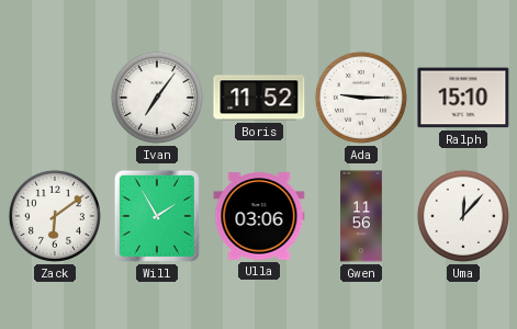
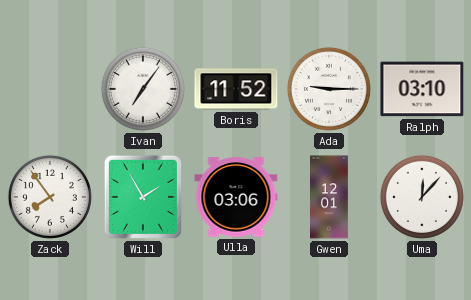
Ralph: 15:10 -> 03:10 (422, 89)
Zack: 6:09 -> 7:54 (50, 197)
Gwen: 11:56 -> 12:01 (330, 197)
